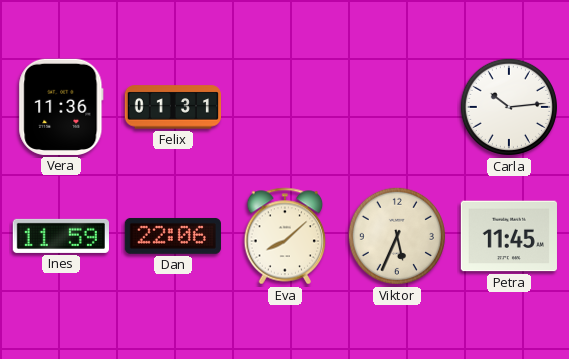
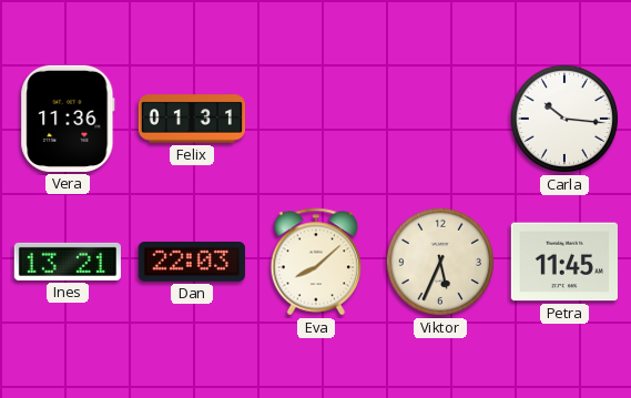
Carla: 10:14 -> 10:16 (564, 119)
Ines: 11:59 -> 13:21 (68, 262)
Dan: 22:06 -> 22:03 (192, 262)
